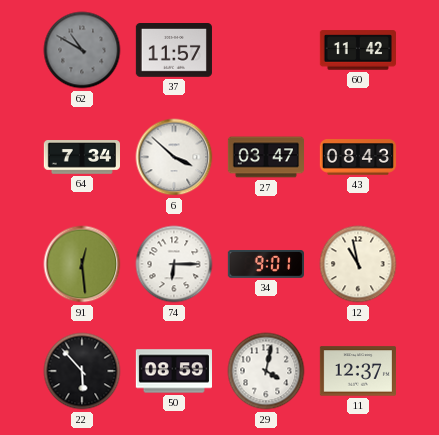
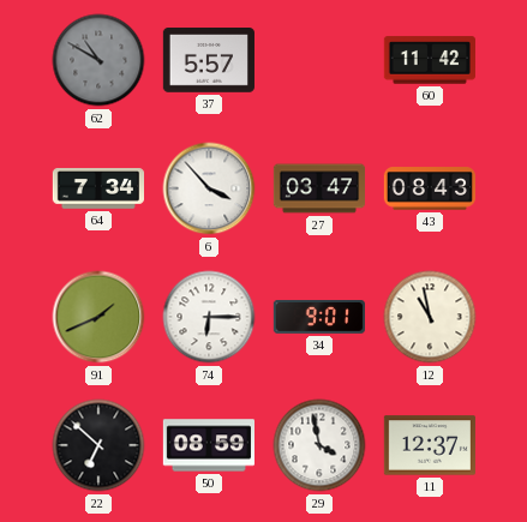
37: 11:57 -> 5:57 (209, 61)
6: 3:52 -> 3:53 (209, 188)
91: 12:29 -> 1:41 (98, 317)
22: 5:53 -> 6:52 (98, 445)
29: 4:02 -> 3:58 (319, 445)
